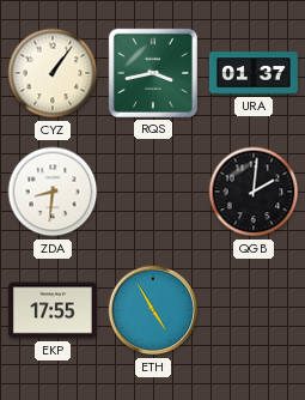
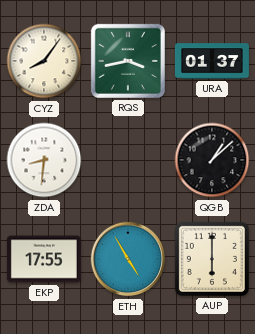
CYZ: 1:06 -> 8:06 (44, 61)
QGB: 2:01 -> 1:08 (212, 160)
AUP: none -> 6:00 (212, 259)
